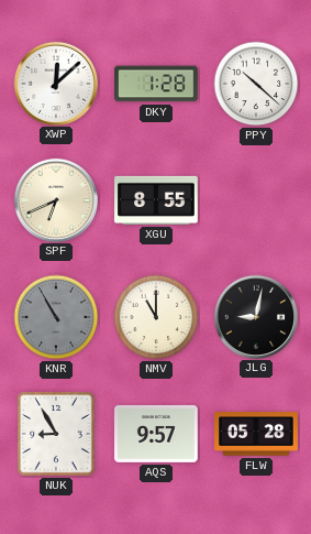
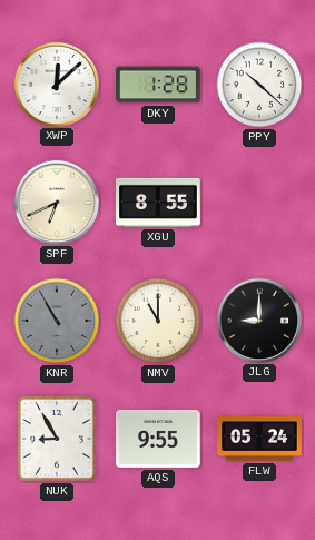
JLG: 9:02 -> 9:00 (258, 320)
AQS: 9:57 -> 9:55 (158, 439)
FLW: 05:28 -> 05:24 (259, 439)
